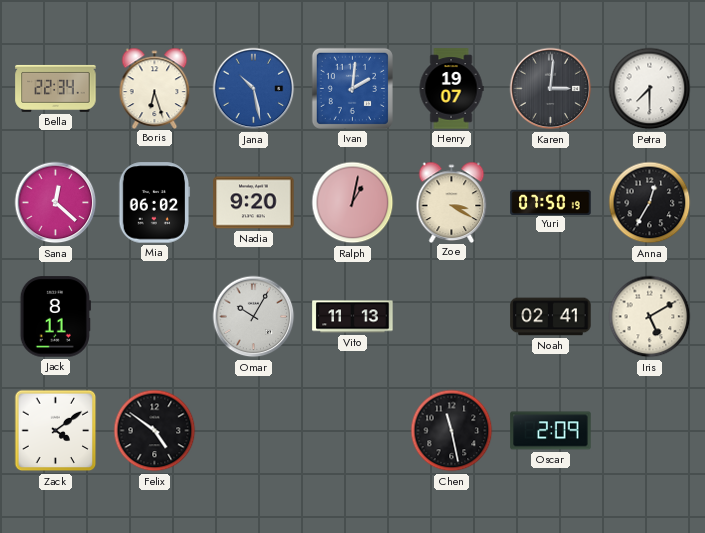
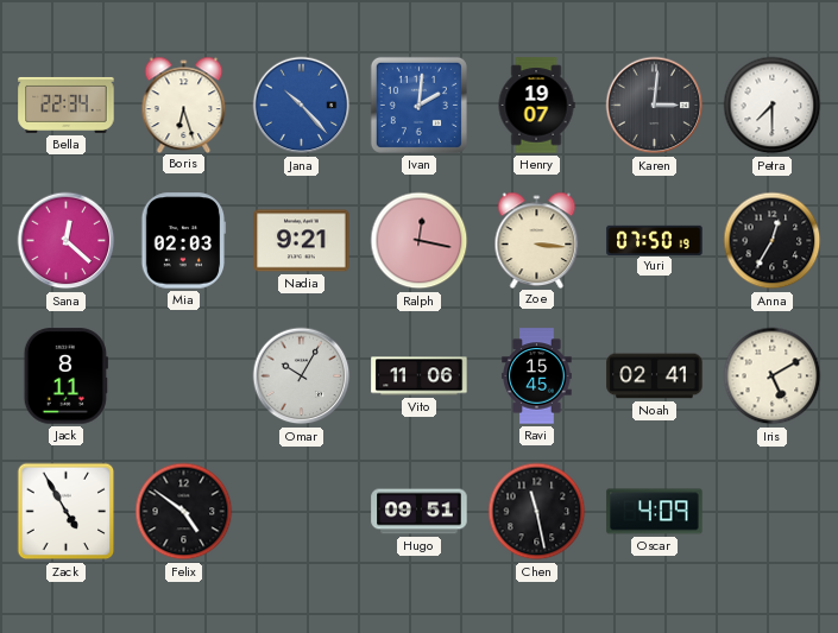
Jana: 10:28 -> 10:23 (302, 106)
Mia: 06:02 -> 02:03 (184, 241)
Nadia: 9:20 -> 9:21 (302, 241)
Ralph: 1:02 -> 12:17 (420, 241)
Zoe: 3:20 -> 3:16 (537, 240)
Vito: 11:13 -> 11:06 (420, 376)
Ravi: none -> 15:45 (537, 376)
Zack: 4:09 -> 4:55 (67, 512)
Hugo: none -> 09:51 (420, 512)
Oscar: 2:09 -> 4:09 (655, 512)
